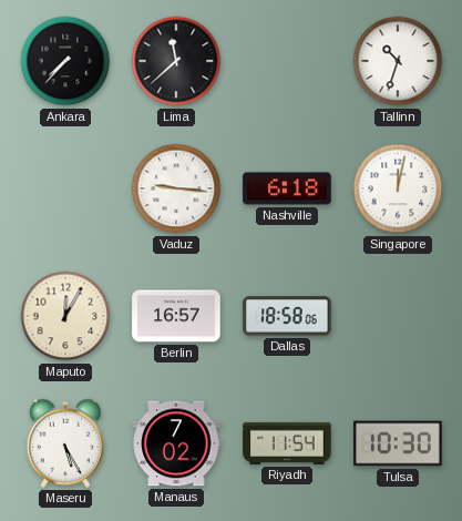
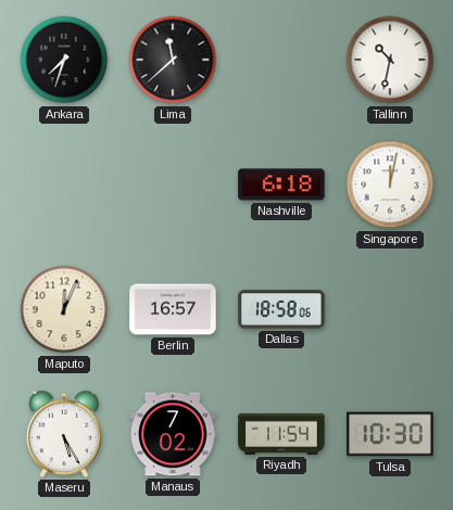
Ankara: 7:37 -> 7:33 (64, 60)
Tallinn: 10:33 -> 10:32 (390, 60)
Vaduz: 9:16 -> none (176, 188)
Maputo: 12:05 -> 12:04 (64, 309)
